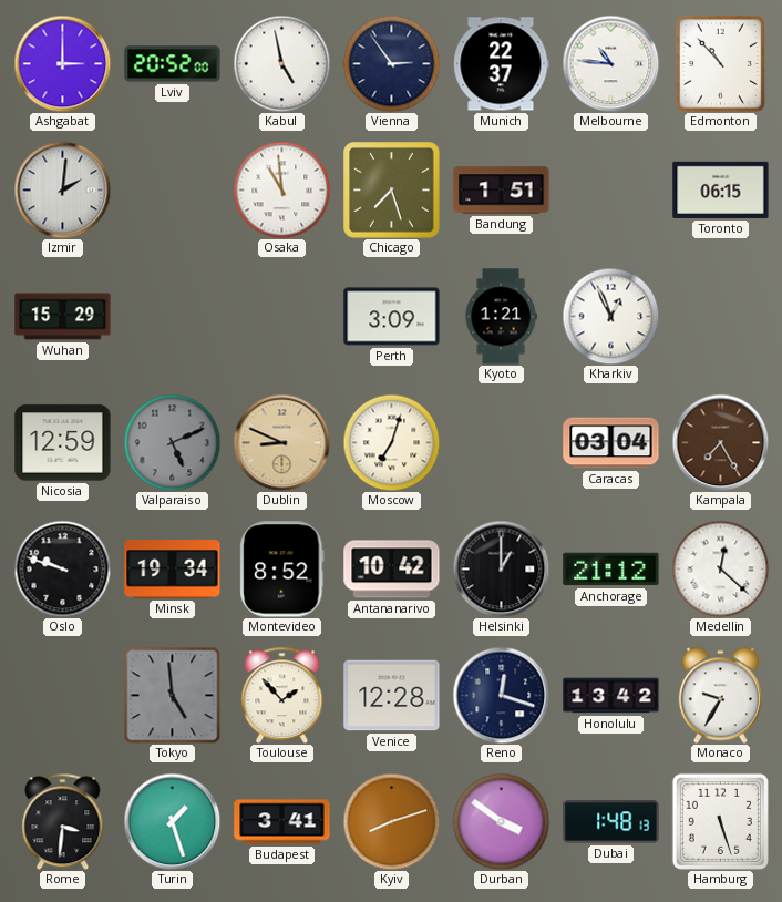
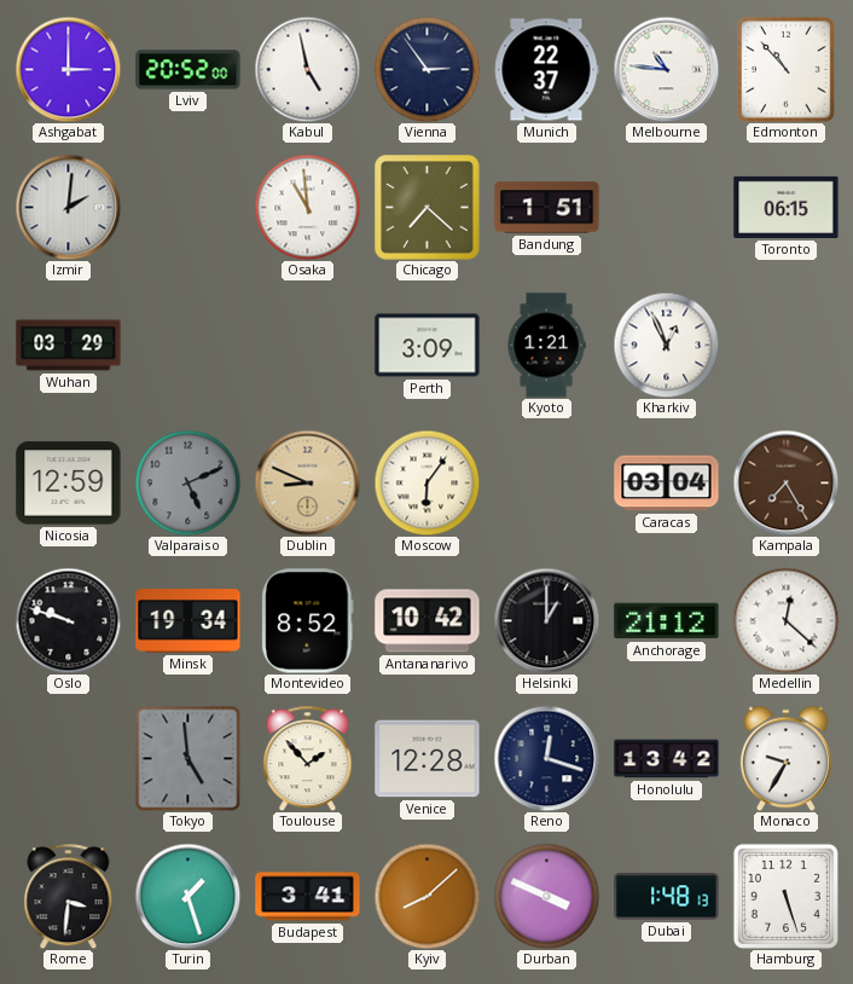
Chicago: 7:27 -> 7:22 (428, 208)
Wuhan: 15:29 -> 03:29 (69, 346)
Moscow: 7:03 -> 6:06 (426, 482)
Kyiv: 8:12 -> 8:08 (426, 896)
Durban: 3:51 -> 3:49 (546, 896)
